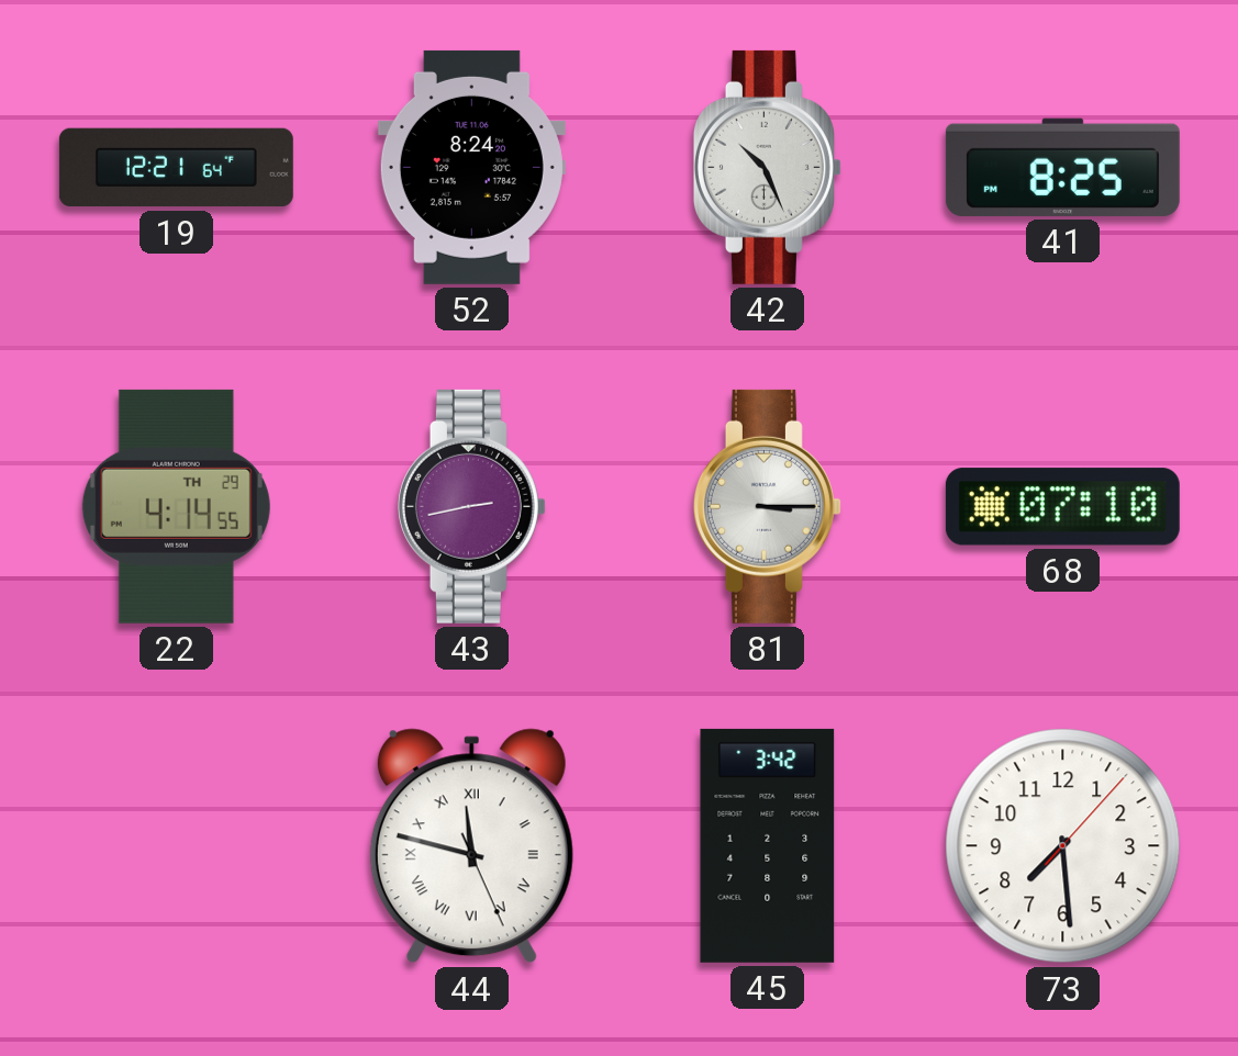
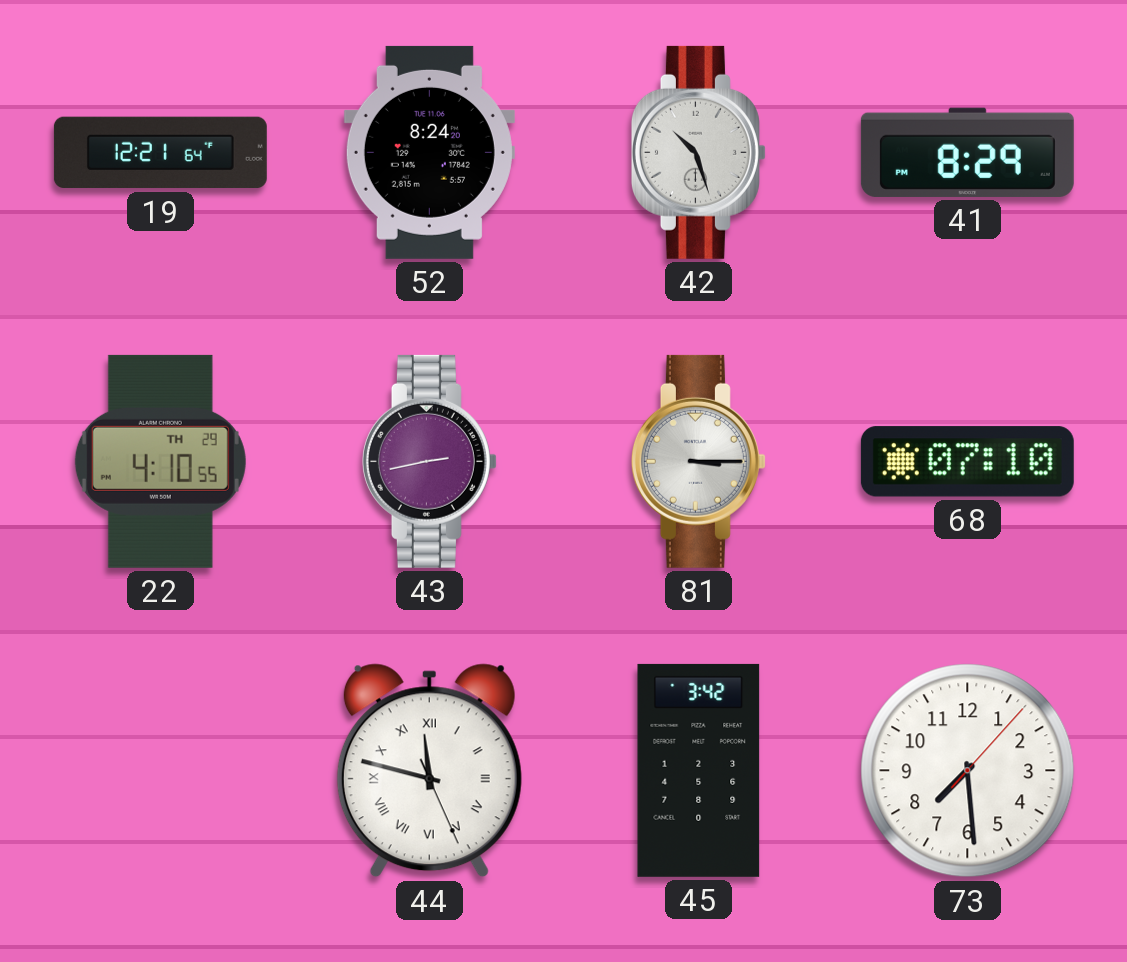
42: 10:26 -> 10:27 (698, 152)
41: 8:25 -> 8:29 (967, 152)
22: 4:14 -> 4:10 (160, 461)
